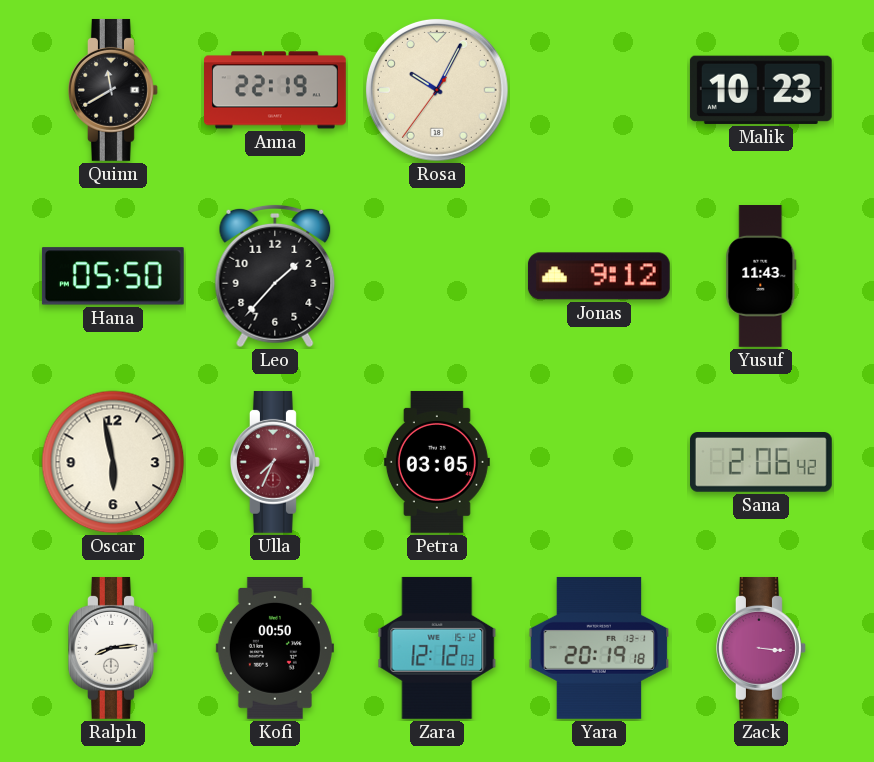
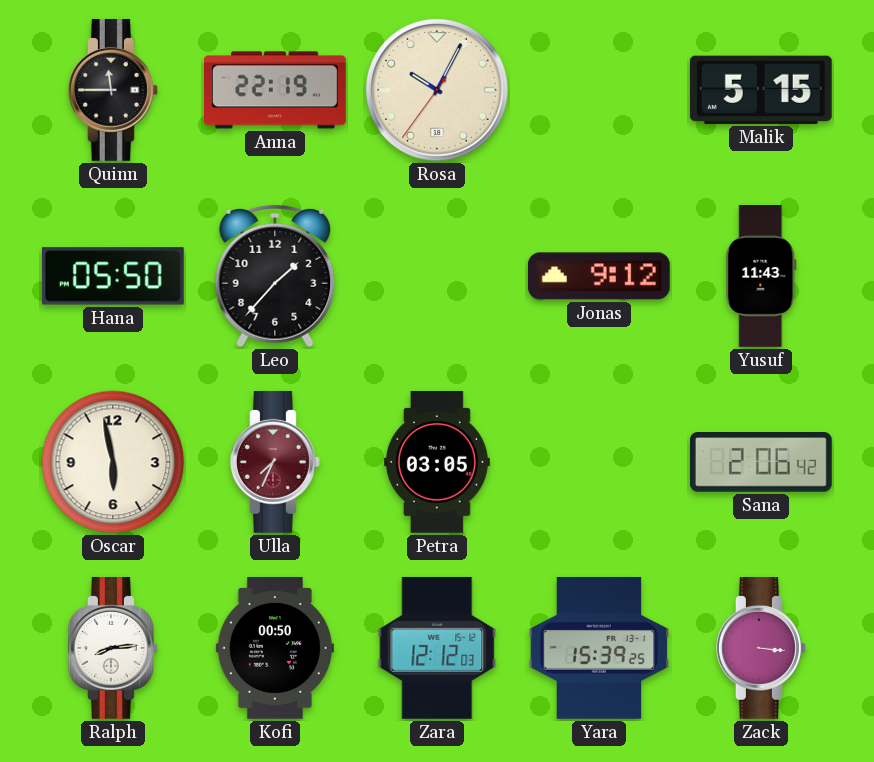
Quinn: 11:40 -> 11:45 (114, 90)
Malik: 10:23 -> 5:15 (761, 90)
Yara: 20:19 -> 15:39 (599, 648)
